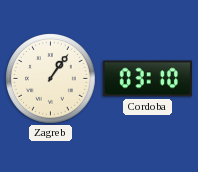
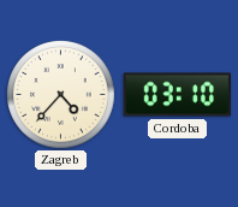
Zagreb: 1:06 -> 4:37 (61, 95)
